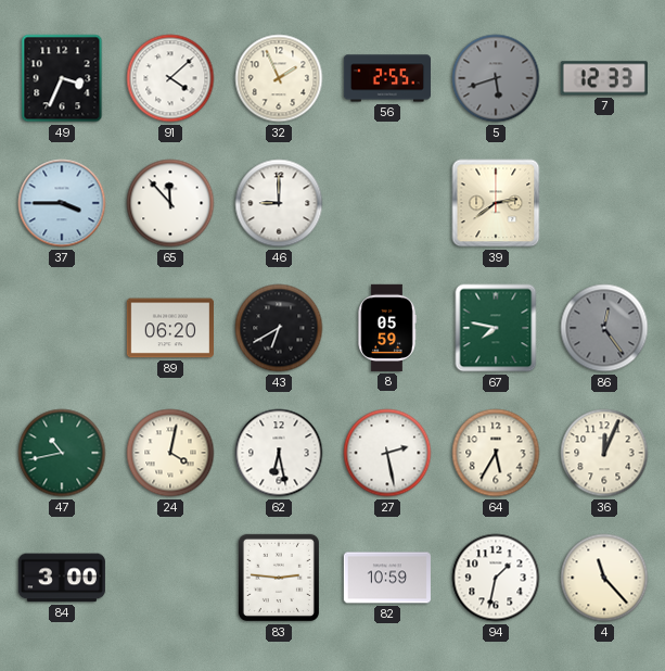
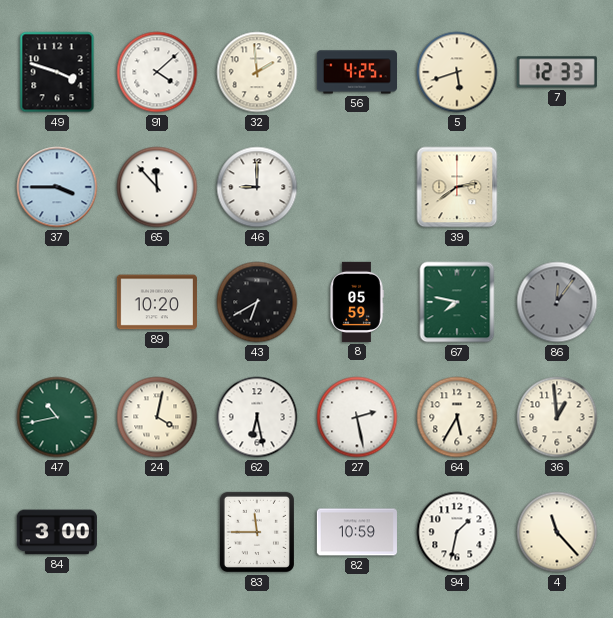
49: 3:34 -> 3:48 (57, 72)
32: 1:56 -> 1:59 (257, 72)
56: 2:55 -> 4:25 (356, 72)
5 dial: grey -> cream (457, 72)
89: 06:20 -> 10:20 (157, 302)
86: 12:24 -> 12:06 (557, 302)
36: 12:04 -> 12:59 (557, 417)
83: 2:46 -> 11:45 (257, 532)
